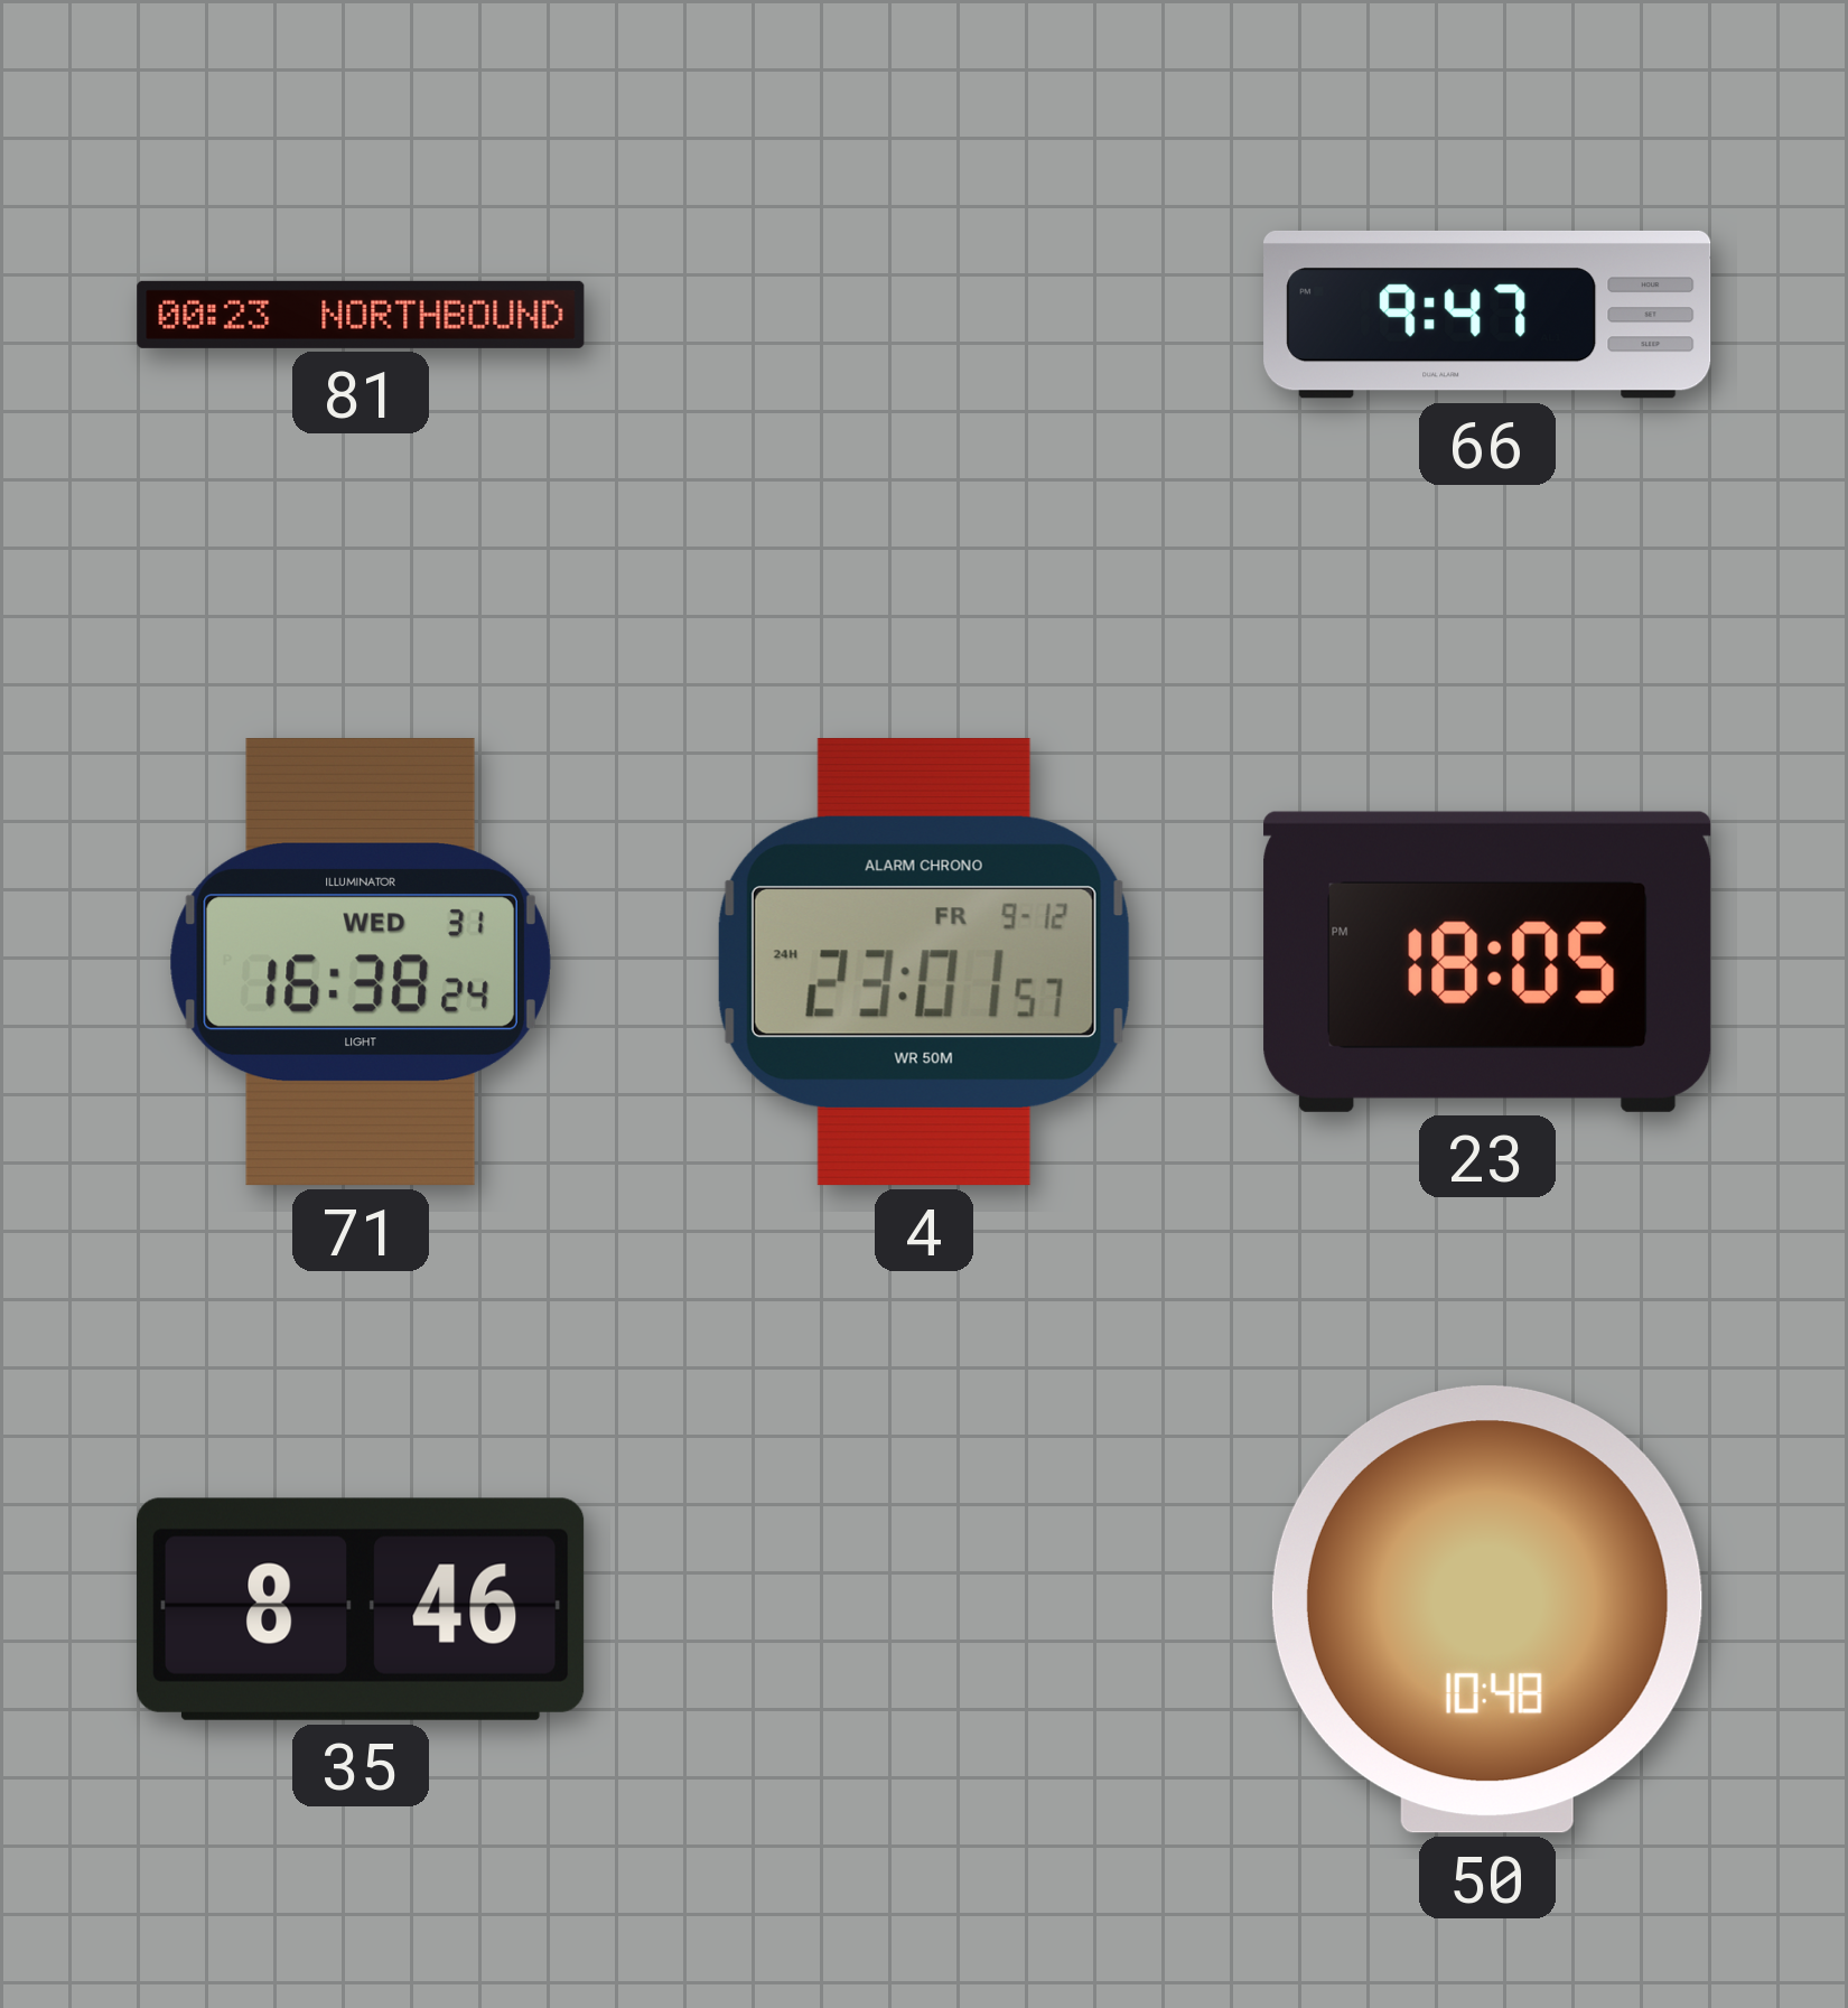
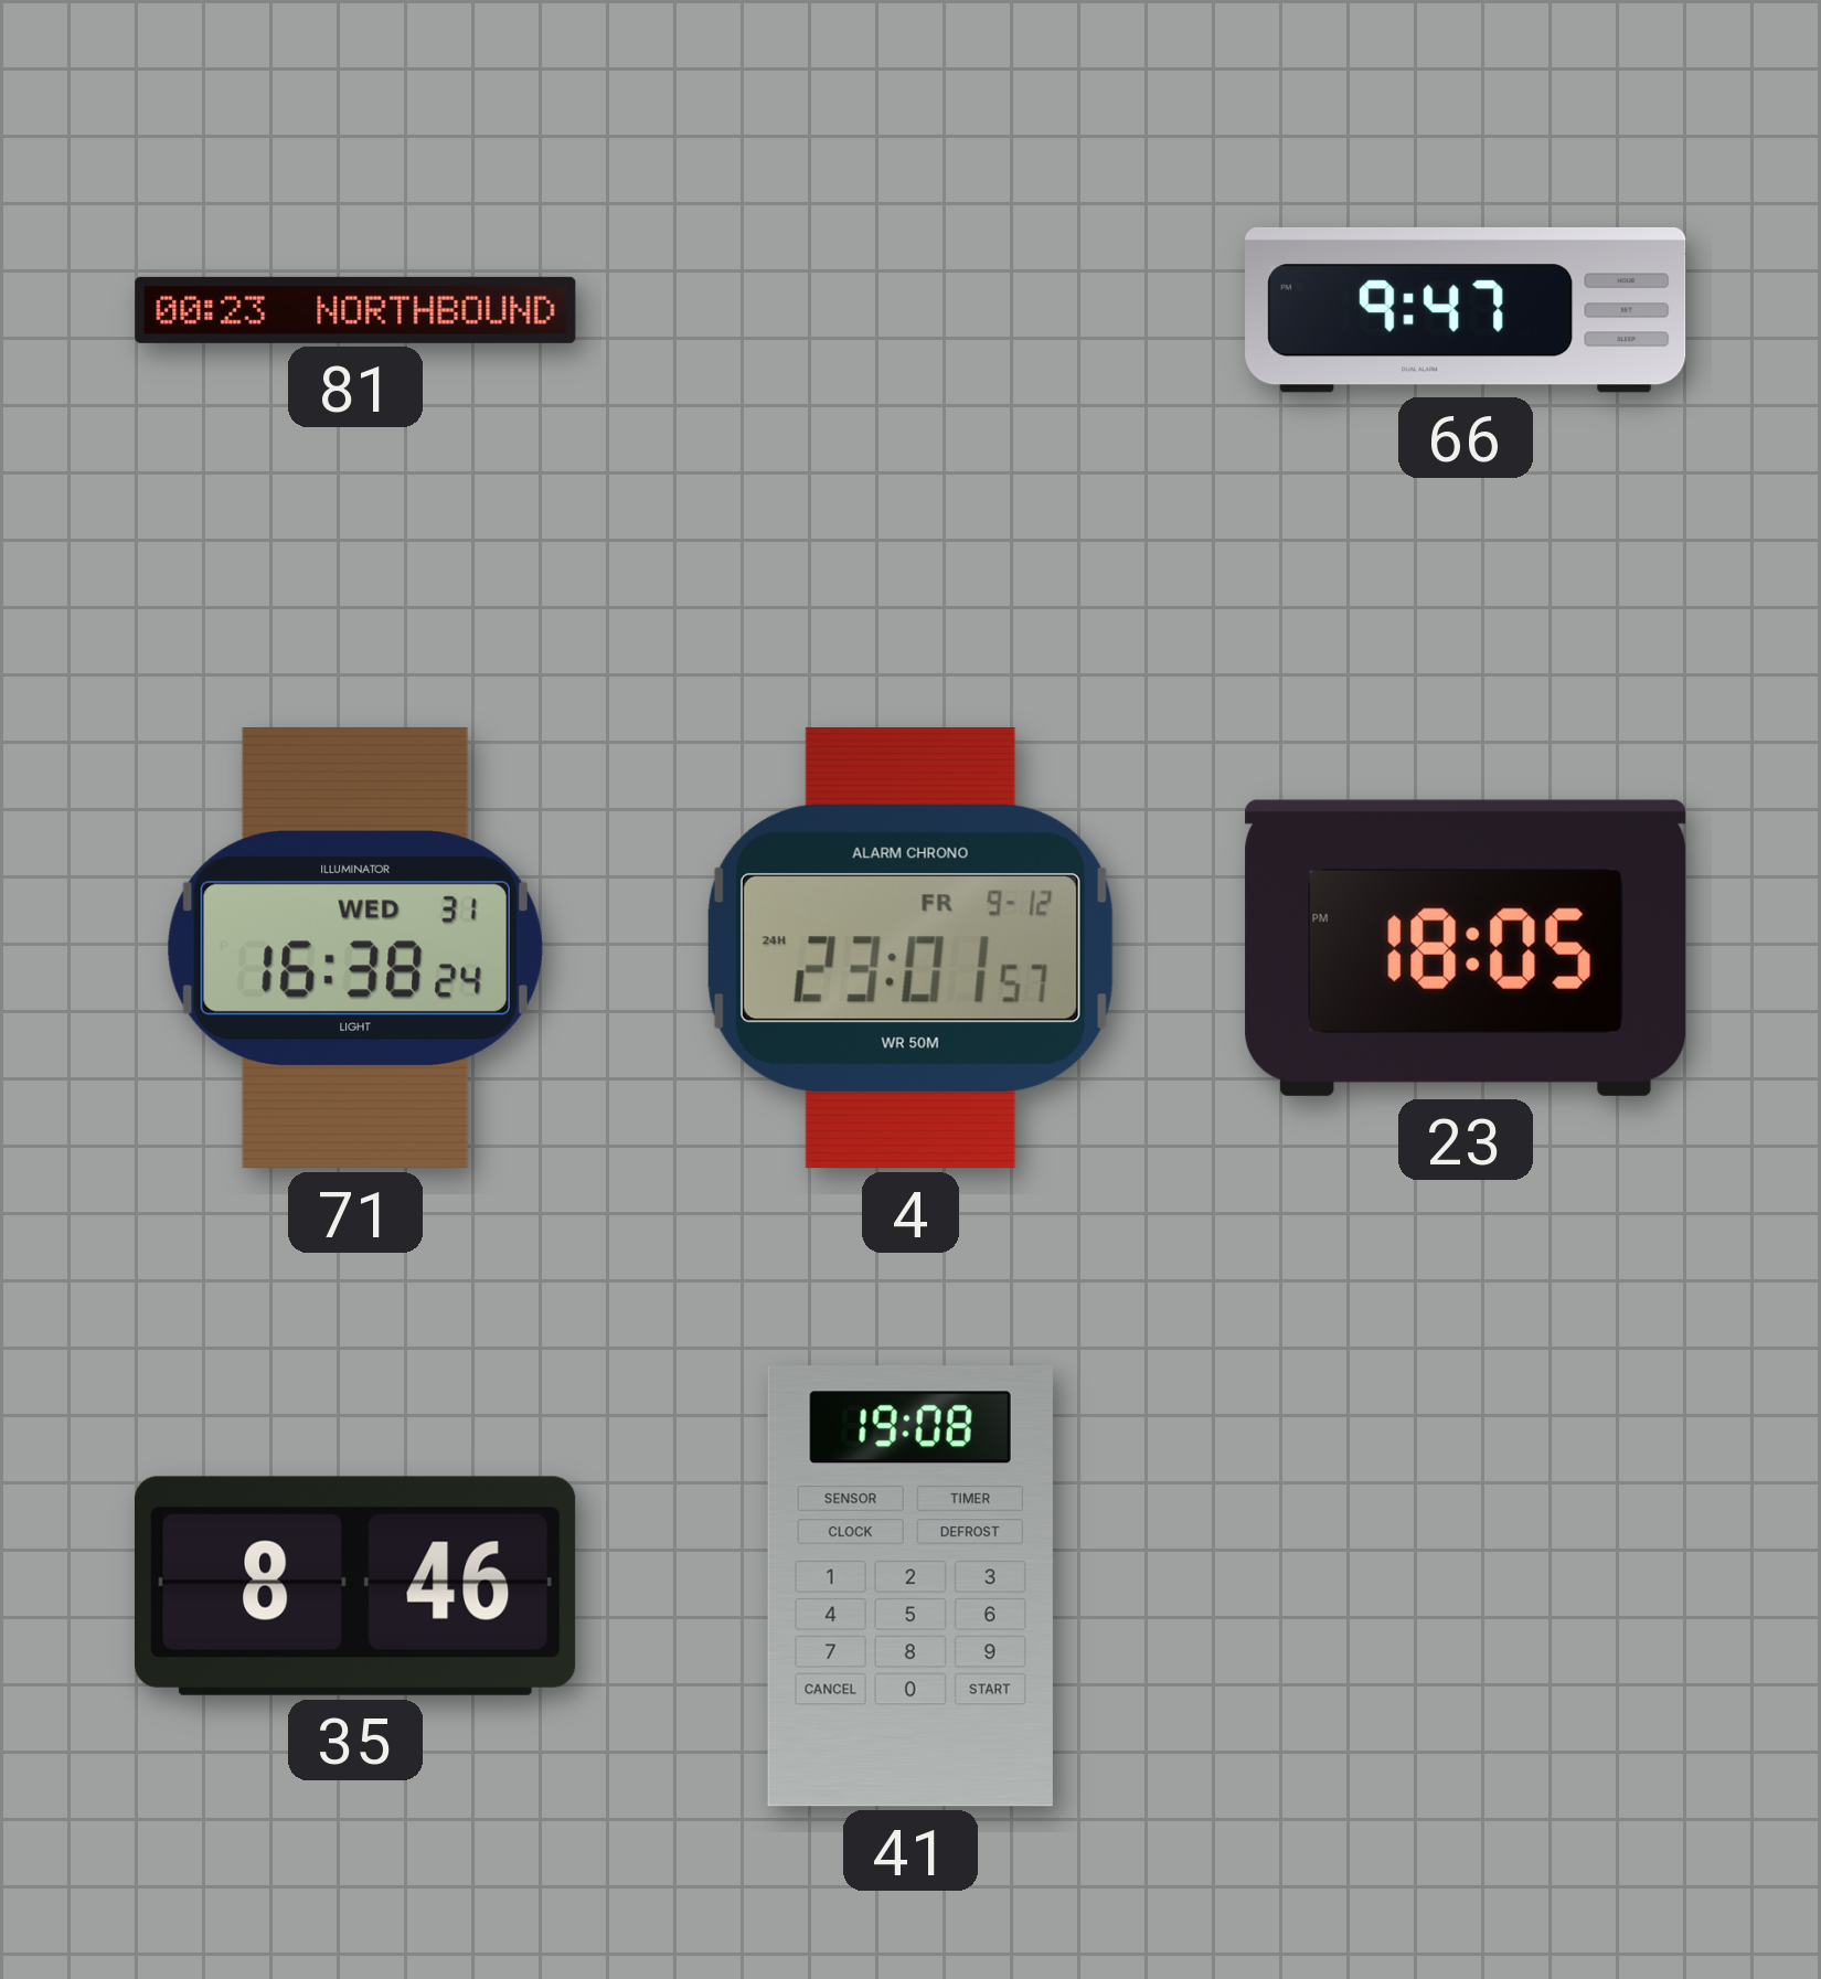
41: none -> 19:08 (910, 1586)
50: 10:48 -> none (1487, 1609)
